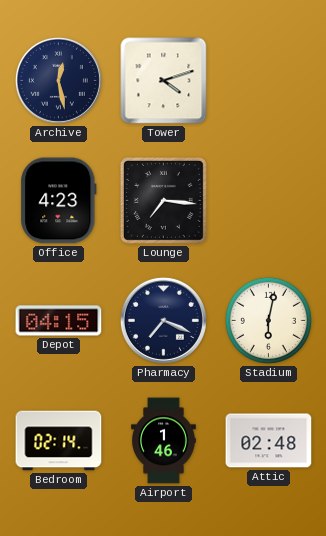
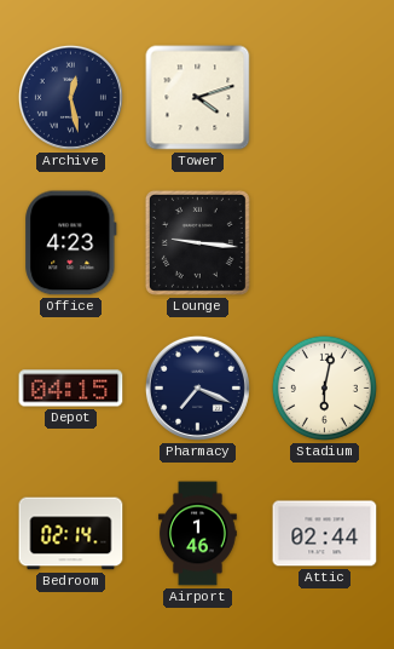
Lounge: 7:16 -> 9:16 (197, 242)
Attic: 02:48 -> 02:44 (325, 534)
